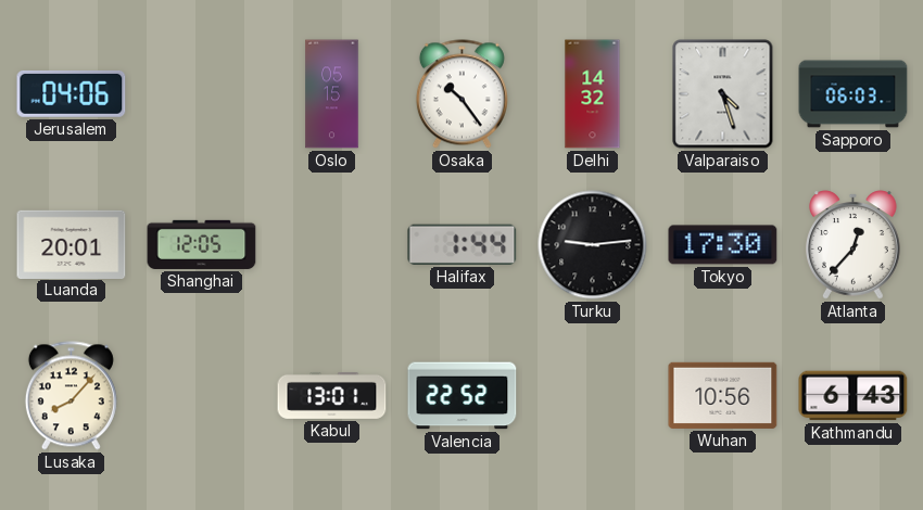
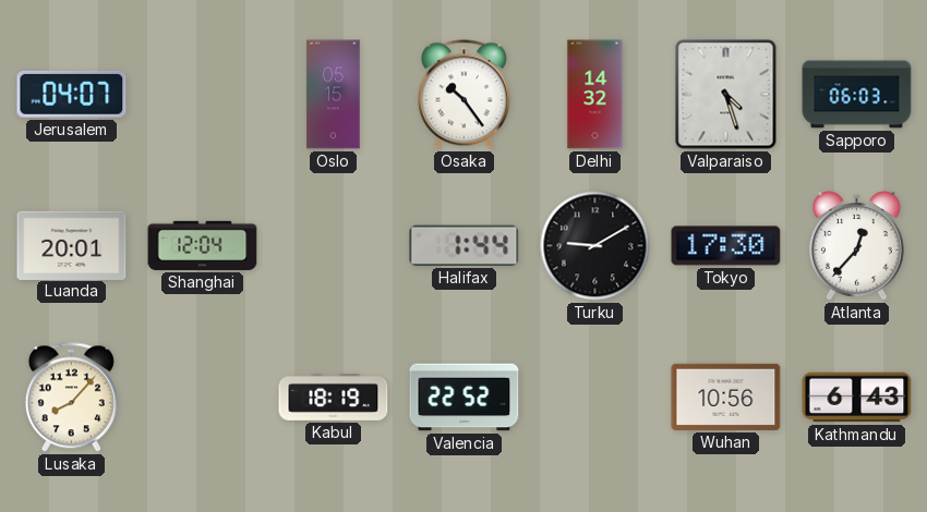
Jerusalem: 04:06 -> 04:07 (72, 94)
Shanghai: 12:05 -> 12:04 (203, 245)
Turku: 9:14 -> 9:10 (595, 246)
Kabul: 13:01 -> 18:19 (334, 397)
